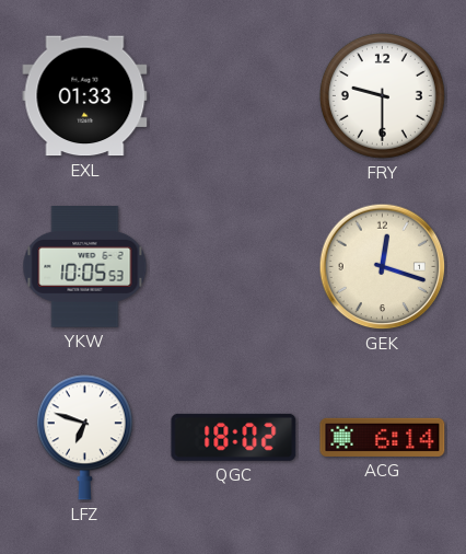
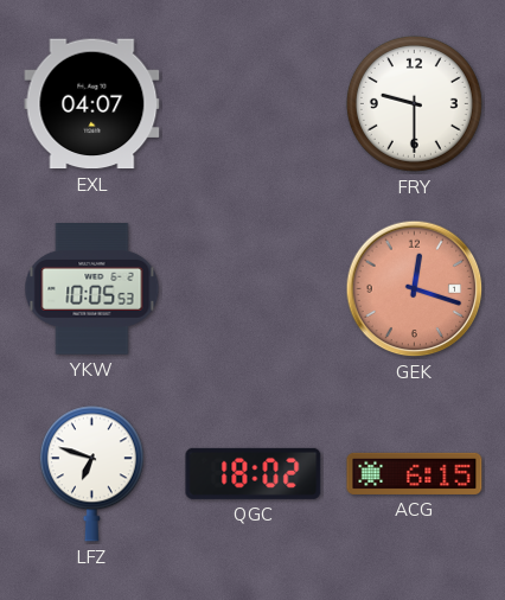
EXL: 01:33 -> 04:07 (92, 104)
GEK dial: cream -> salmon (415, 289)
ACG: 6:14 -> 6:15 (415, 473)
